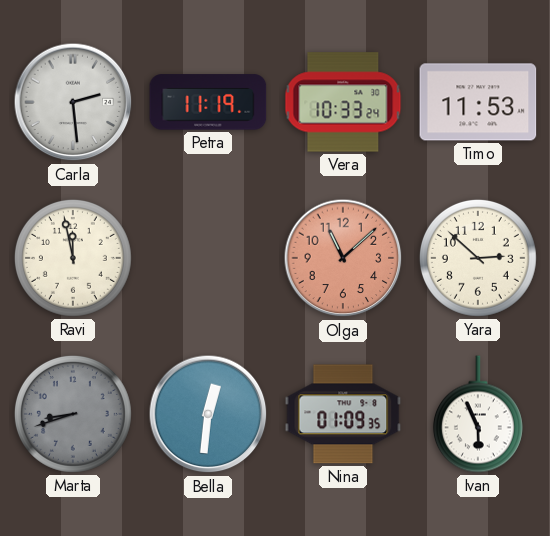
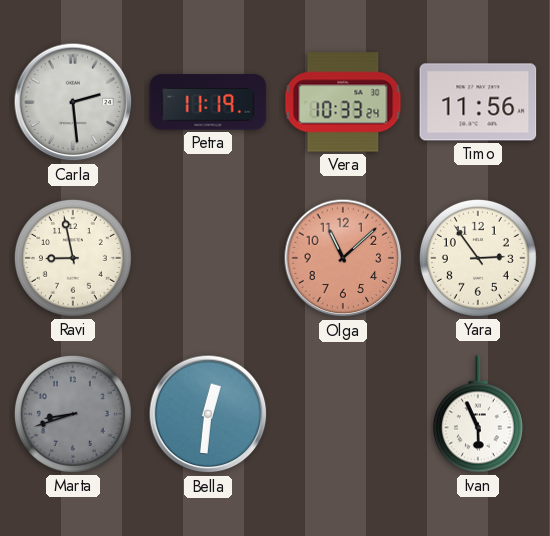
Timo: 11:53 -> 11:56 (478, 102)
Ravi: 11:58 -> 8:58 (73, 258)
Yara: 2:52 -> 2:54 (478, 258)
Nina: 01:09 -> none (343, 414)
